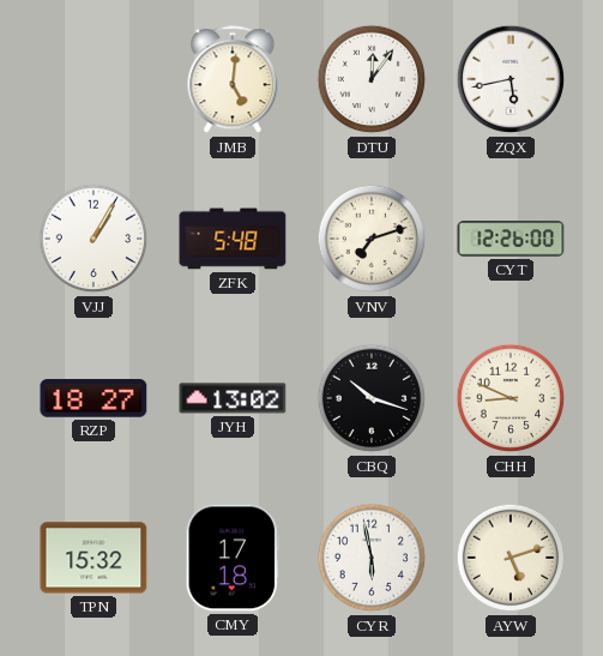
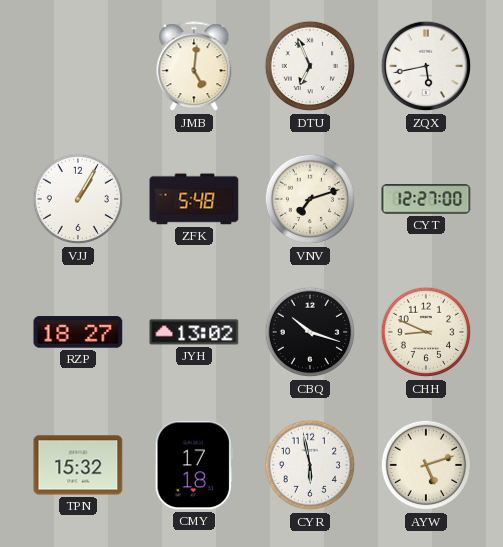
DTU: 12:06 -> 6:56 (310, 66)
CYT: 12:26 -> 12:27 (426, 199)
